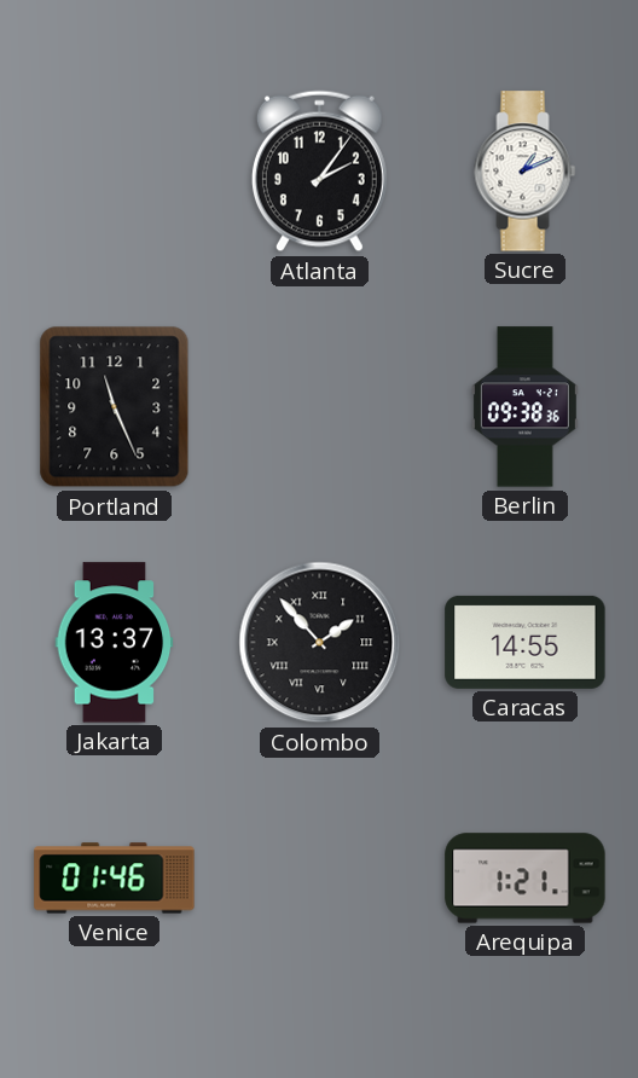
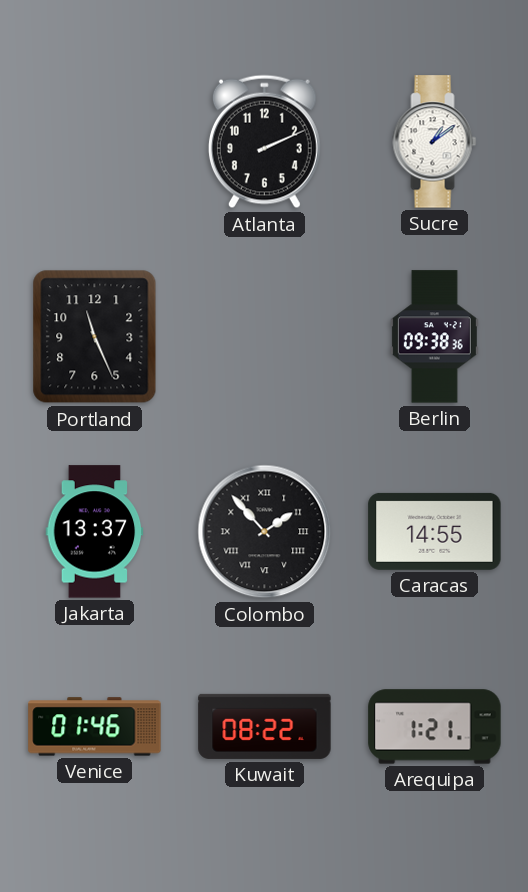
Atlanta: 2:06 -> 2:11 (264, 142)
Sucre: 1:11 -> 1:09 (435, 142)
Kuwait: none -> 08:22 (265, 726)
